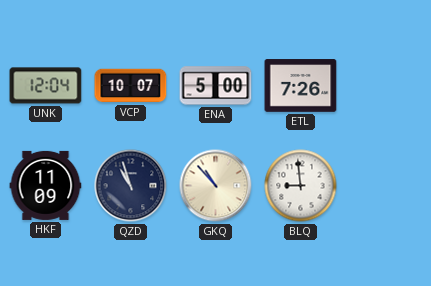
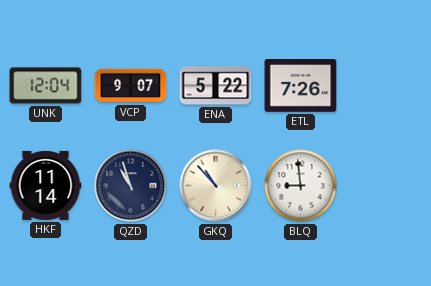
VCP: 10:07 -> 9:07 (131, 86)
ENA: 5:00 -> 5:22 (216, 86)
HKF: 11:09 -> 11:14 (46, 185)
